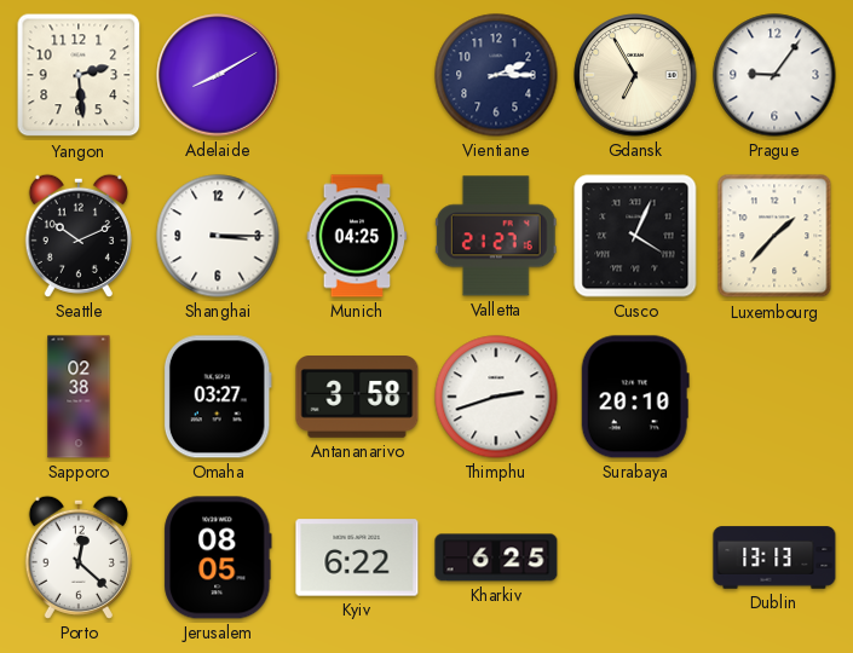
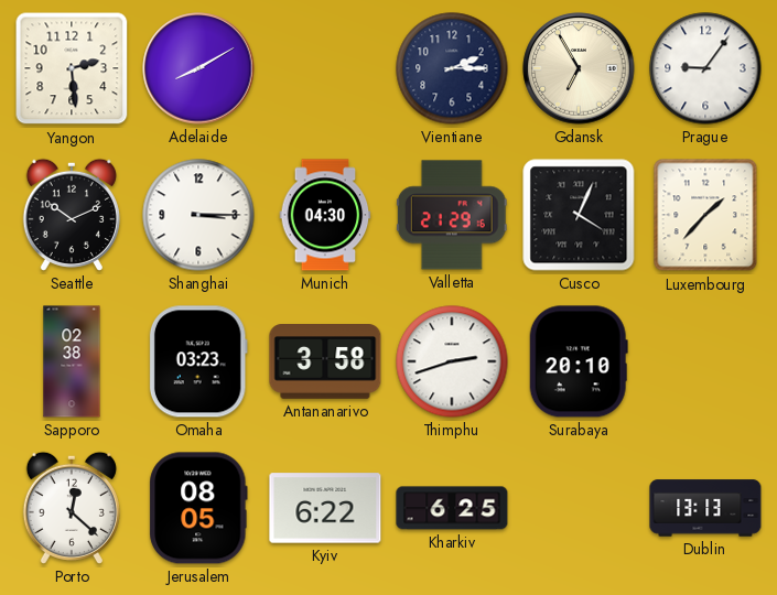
Munich: 04:25 -> 04:30 (325, 215)
Valletta: 21:27 -> 21:29 (452, 215)
Omaha: 03:27 -> 03:23 (198, 361)
